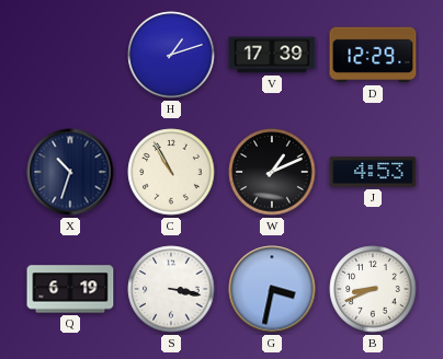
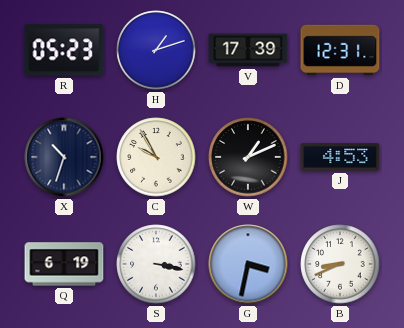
R: none -> 05:23 (64, 50)
D: 12:29 -> 12:31 (340, 50)
C: 10:55 -> 9:55 (156, 157)
